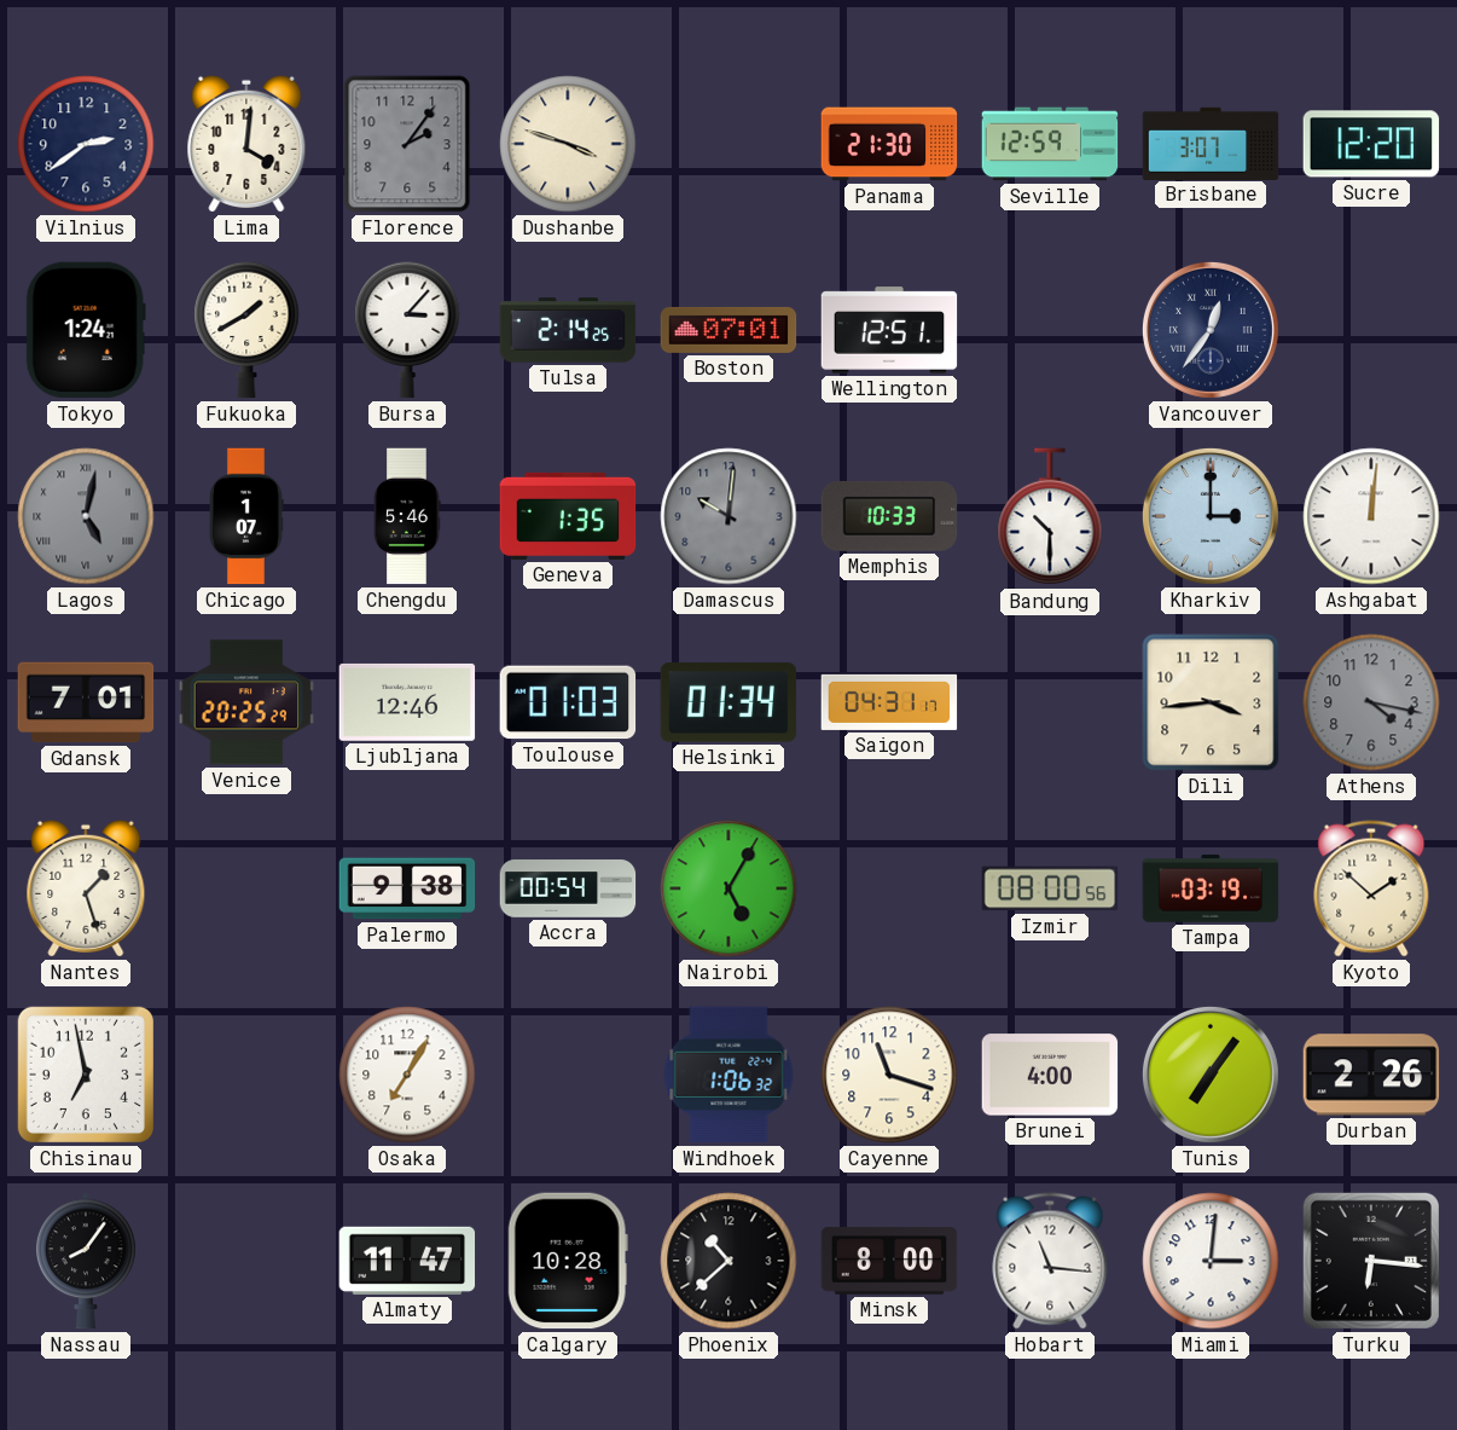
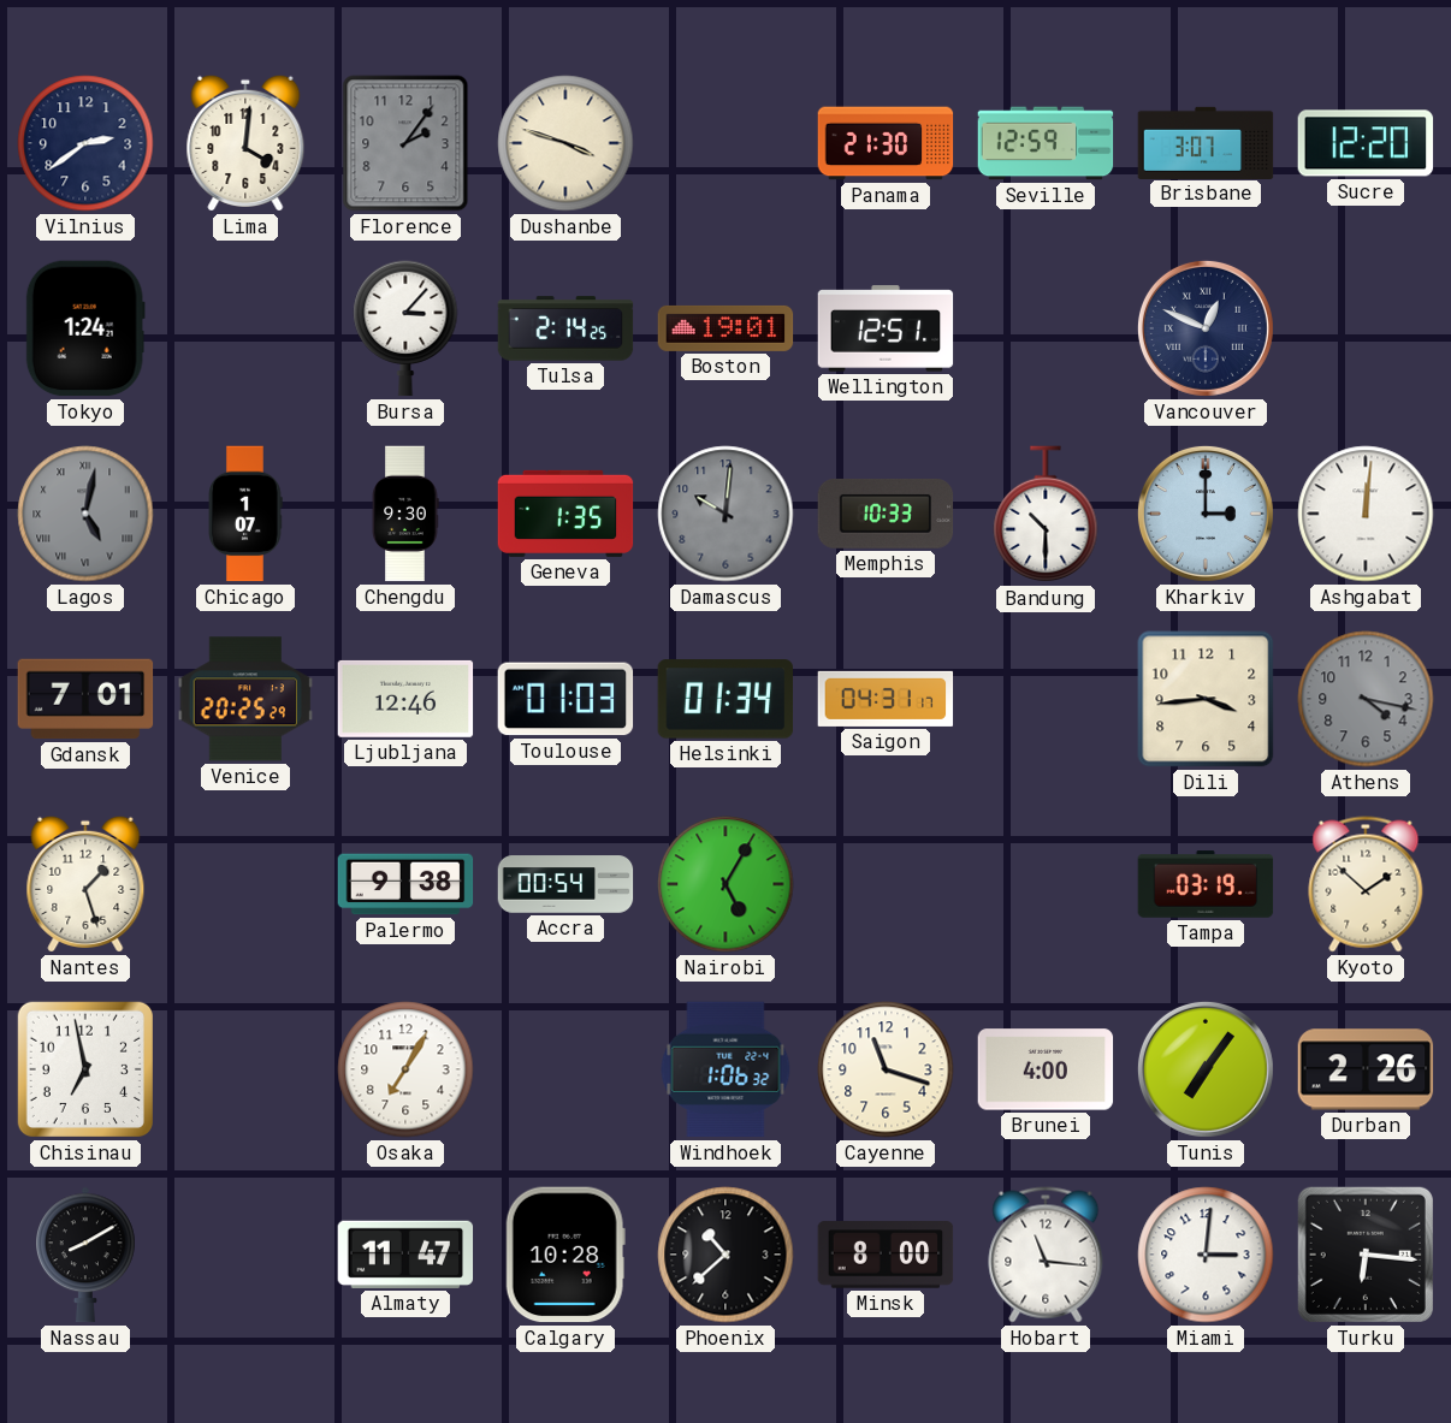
Fukuoka: 1:40 -> none (246, 330)
Boston: 07:01 -> 19:01 (725, 328)
Vancouver: 12:36 -> 12:49 (1206, 328)
Chengdu: 5:46 -> 9:30 (405, 514)
Izmir: 08:00 -> none (1050, 888)
Nassau: 8:06 -> 8:10 (87, 1255)
